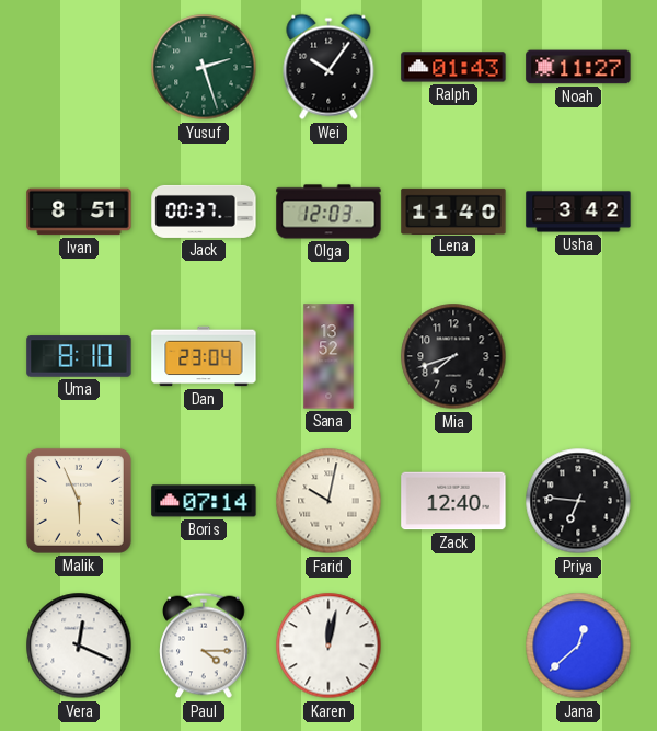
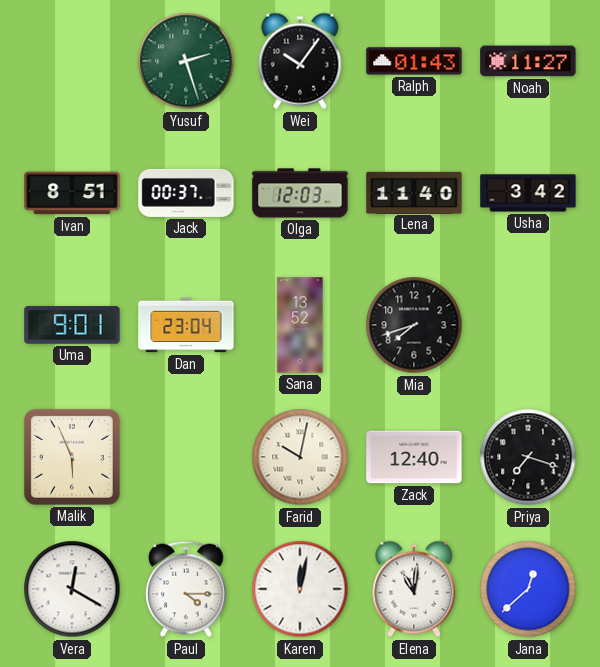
Uma: 8:10 -> 9:01 (72, 325)
Boris: 07:14 -> none (204, 501)
Priya: 6:46 -> 7:18 (528, 457)
Vera: 12:19 -> 12:20 (72, 589)
Elena: none -> 11:01 (414, 589)
